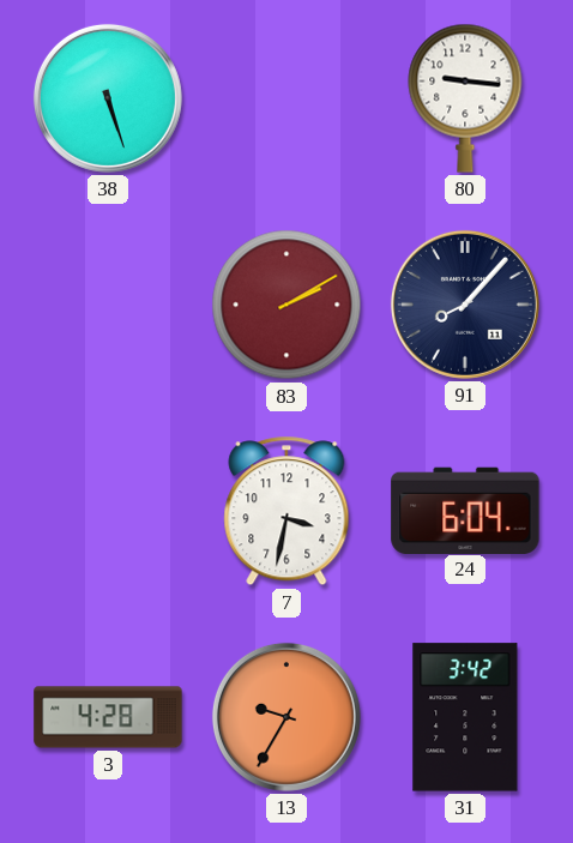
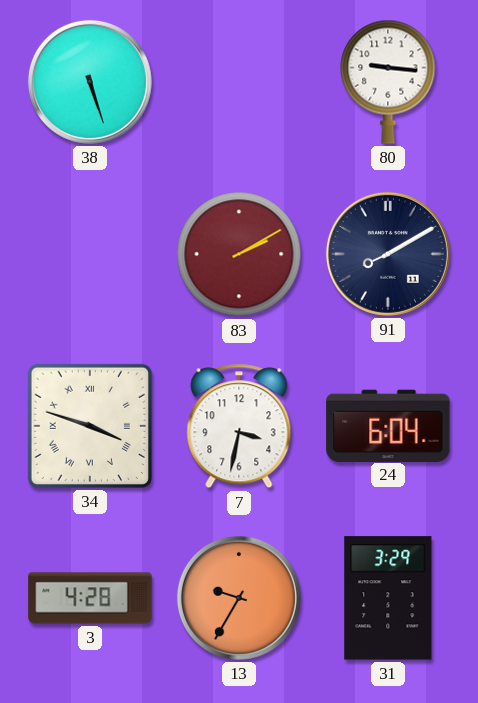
91: 8:07 -> 8:10 (388, 254)
34: none -> 3:48 (90, 426)
31: 3:42 -> 3:29 (388, 598)
